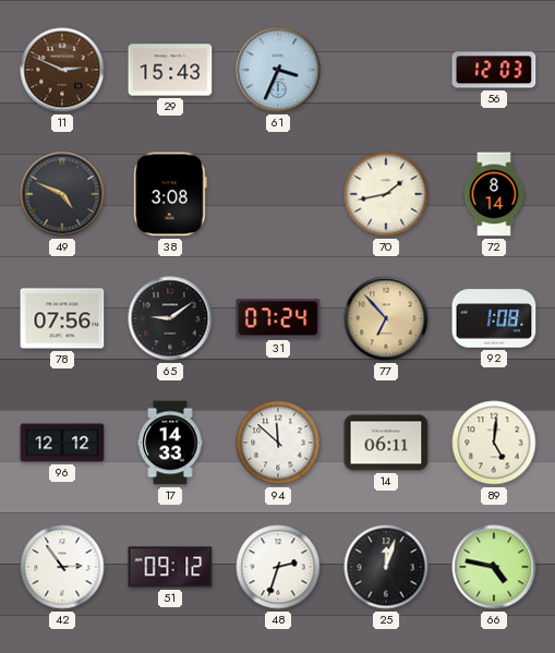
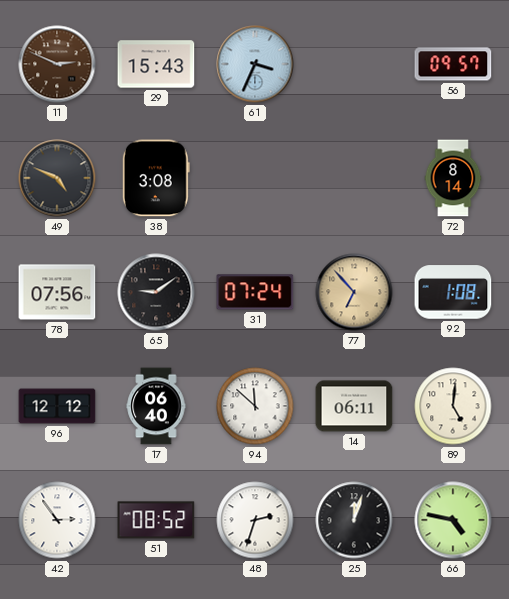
56: 12:03 -> 09:57 (453, 64)
70: 1:43 -> none (386, 194)
17: 14:33 -> 06:40 (156, 406)
51: 09:12 -> 08:52 (156, 520)
